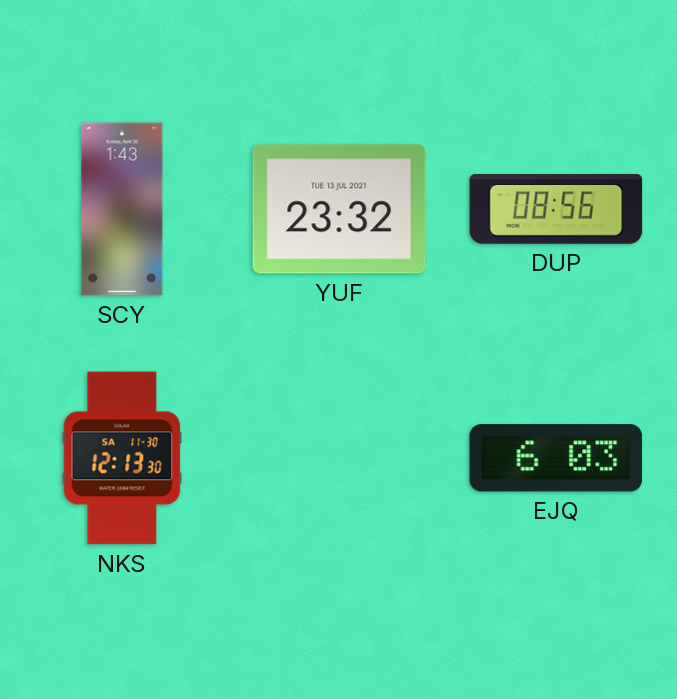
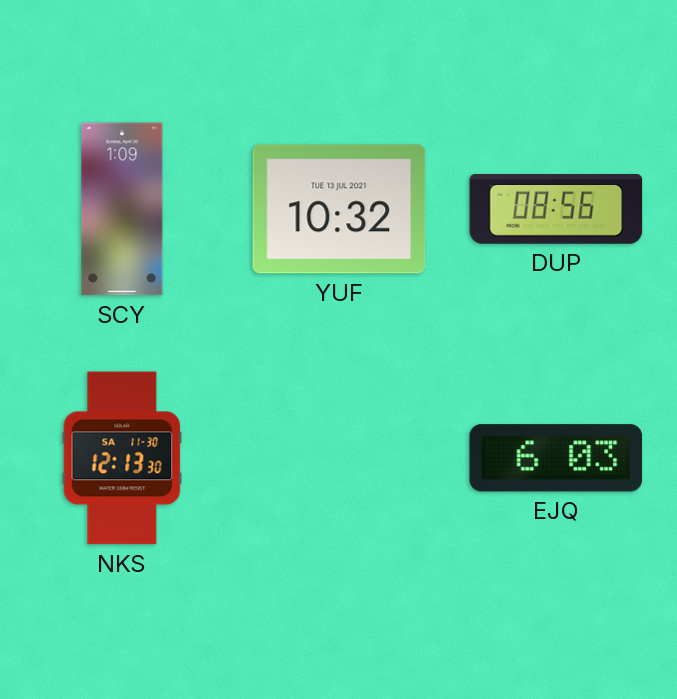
SCY: 1:43 -> 1:09 (122, 209)
YUF: 23:32 -> 10:32 (339, 209)
